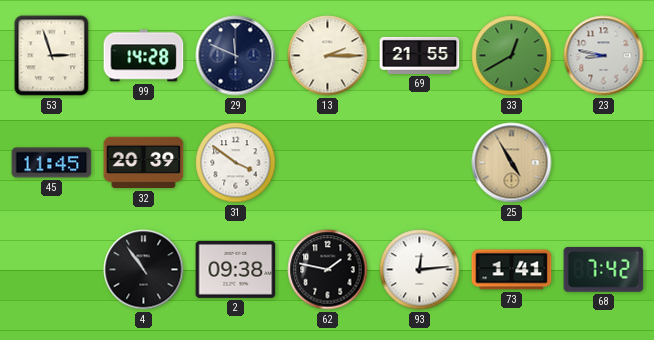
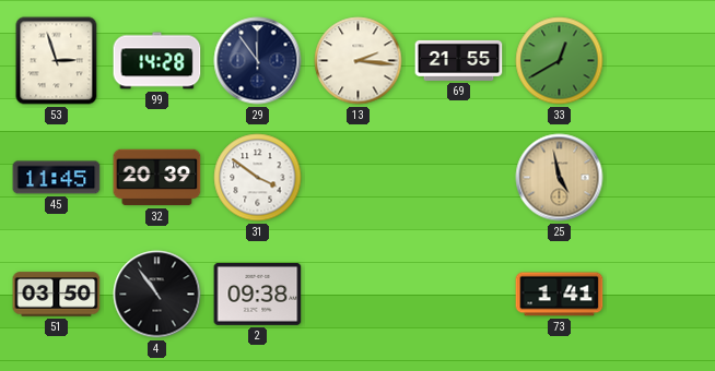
29: 11:49 -> 11:54 (258, 61)
13: 2:15 -> 2:16 (359, 61)
23: 8:47 -> none (604, 56)
25: 4:55 -> 4:58 (560, 178)
51: none -> 03:50 (57, 295)
62: 1:47 -> none (328, 270)
93: 12:14 -> none (420, 270)
68: 7:42 -> none (604, 269)
